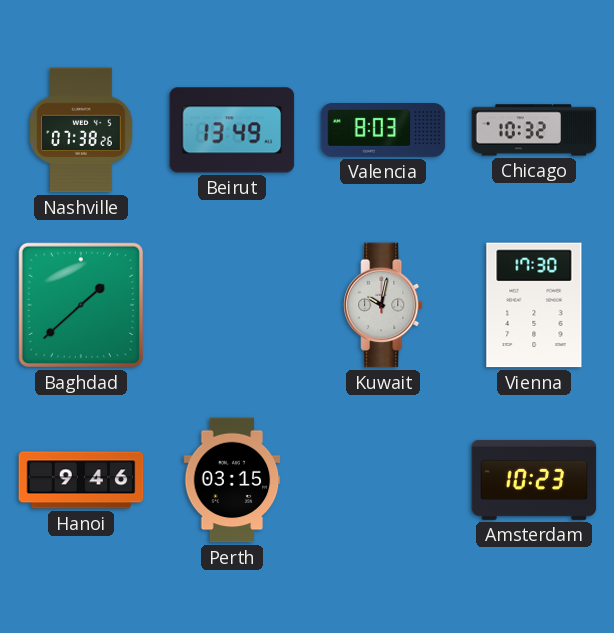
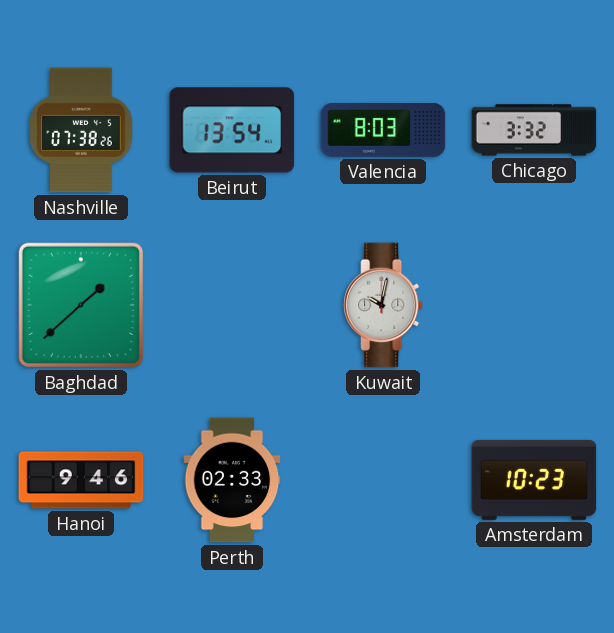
Beirut: 13:49 -> 13:54 (232, 130)
Chicago: 10:32 -> 3:32 (534, 130)
Vienna: 17:30 -> none (534, 305)
Perth: 03:15 -> 02:33 (232, 480)
